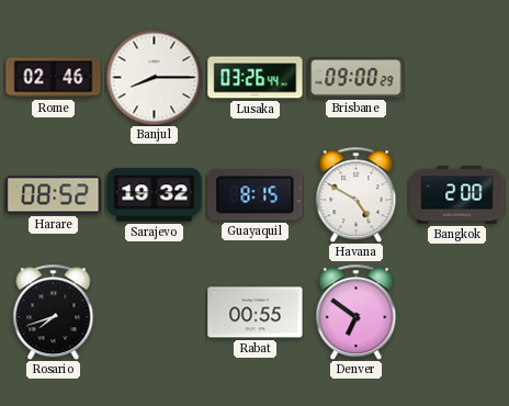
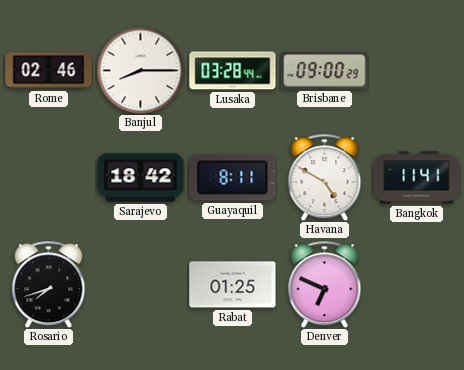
Lusaka: 03:26 -> 03:28 (233, 71)
Harare: 08:52 -> none (54, 195)
Sarajevo: 19:32 -> 18:42 (141, 178)
Guayaquil: 8:15 -> 8:11 (233, 178)
Bangkok: 2:00 -> 11:41 (417, 178)
Rabat: 00:55 -> 01:25 (233, 285)
Denver: 6:51 -> 6:49 (325, 284)
